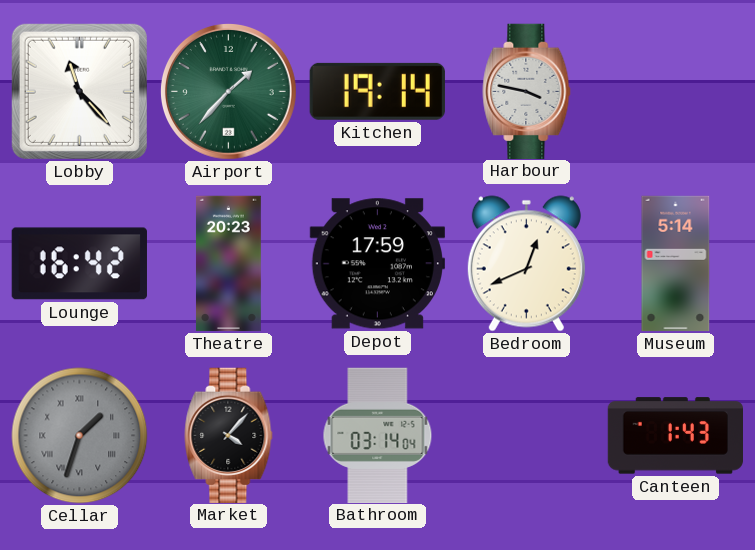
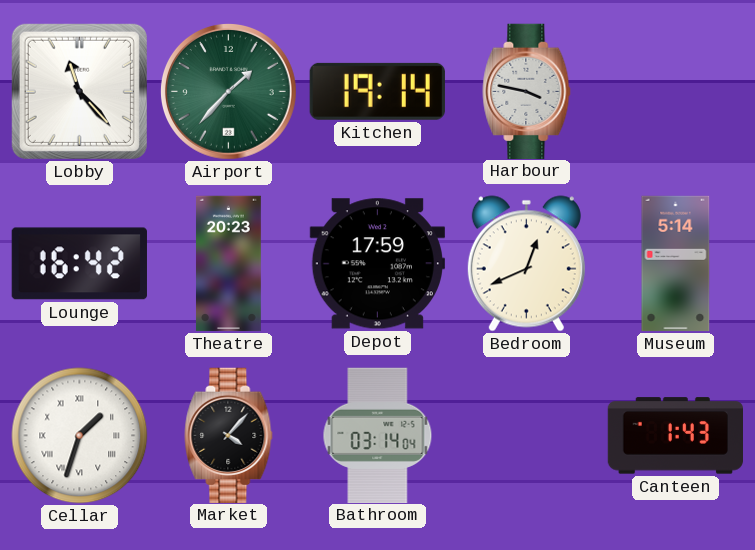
Cellar dial: grey -> white (80, 436)
